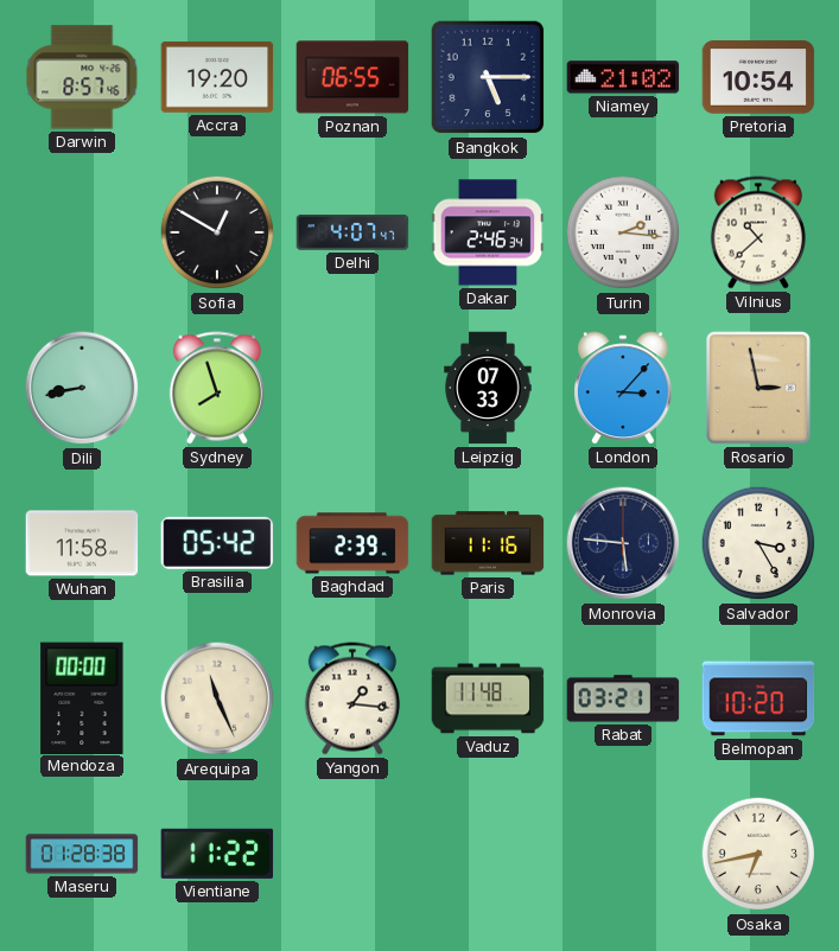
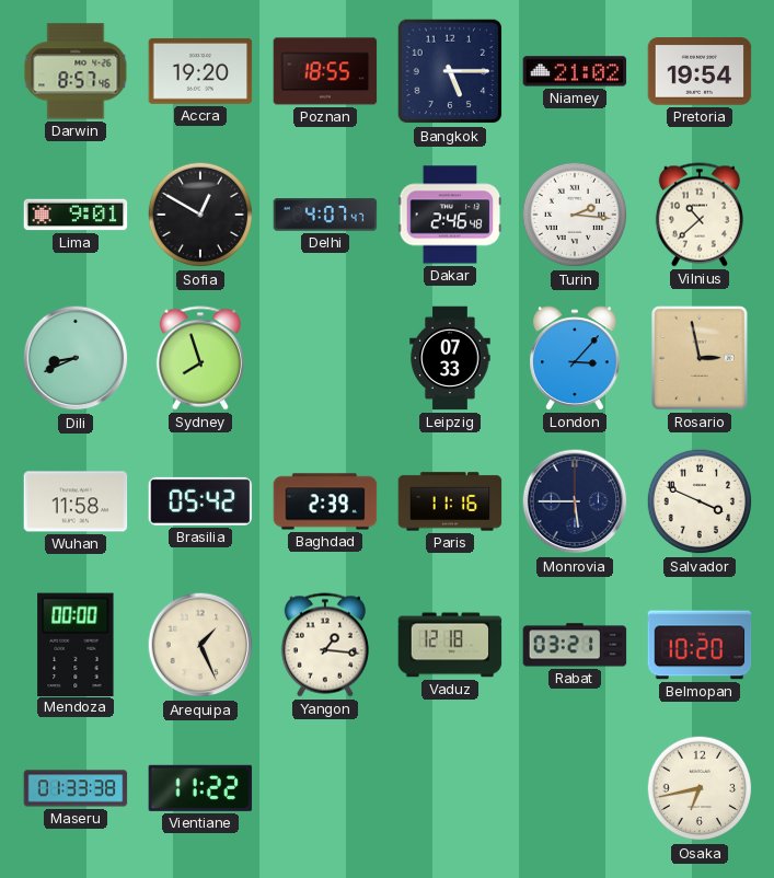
Poznan: 06:55 -> 18:55 (325, 71)
Pretoria: 10:54 -> 19:54 (700, 71)
Lima: none -> 9:01 (76, 215)
Dakar: 2:46:34 -> 2:46:48 (450, 215)
Dili: 8:43 -> 8:41 (76, 358)
Monrovia: 5:46 -> 5:45 (575, 501)
Salvador: 3:25 -> 3:49 (700, 501)
Arequipa: 11:26 -> 1:26 (200, 645)
Vaduz: 11:48 -> 12:18 (450, 645)
Maseru: 01:28 -> 01:33 (76, 788)
